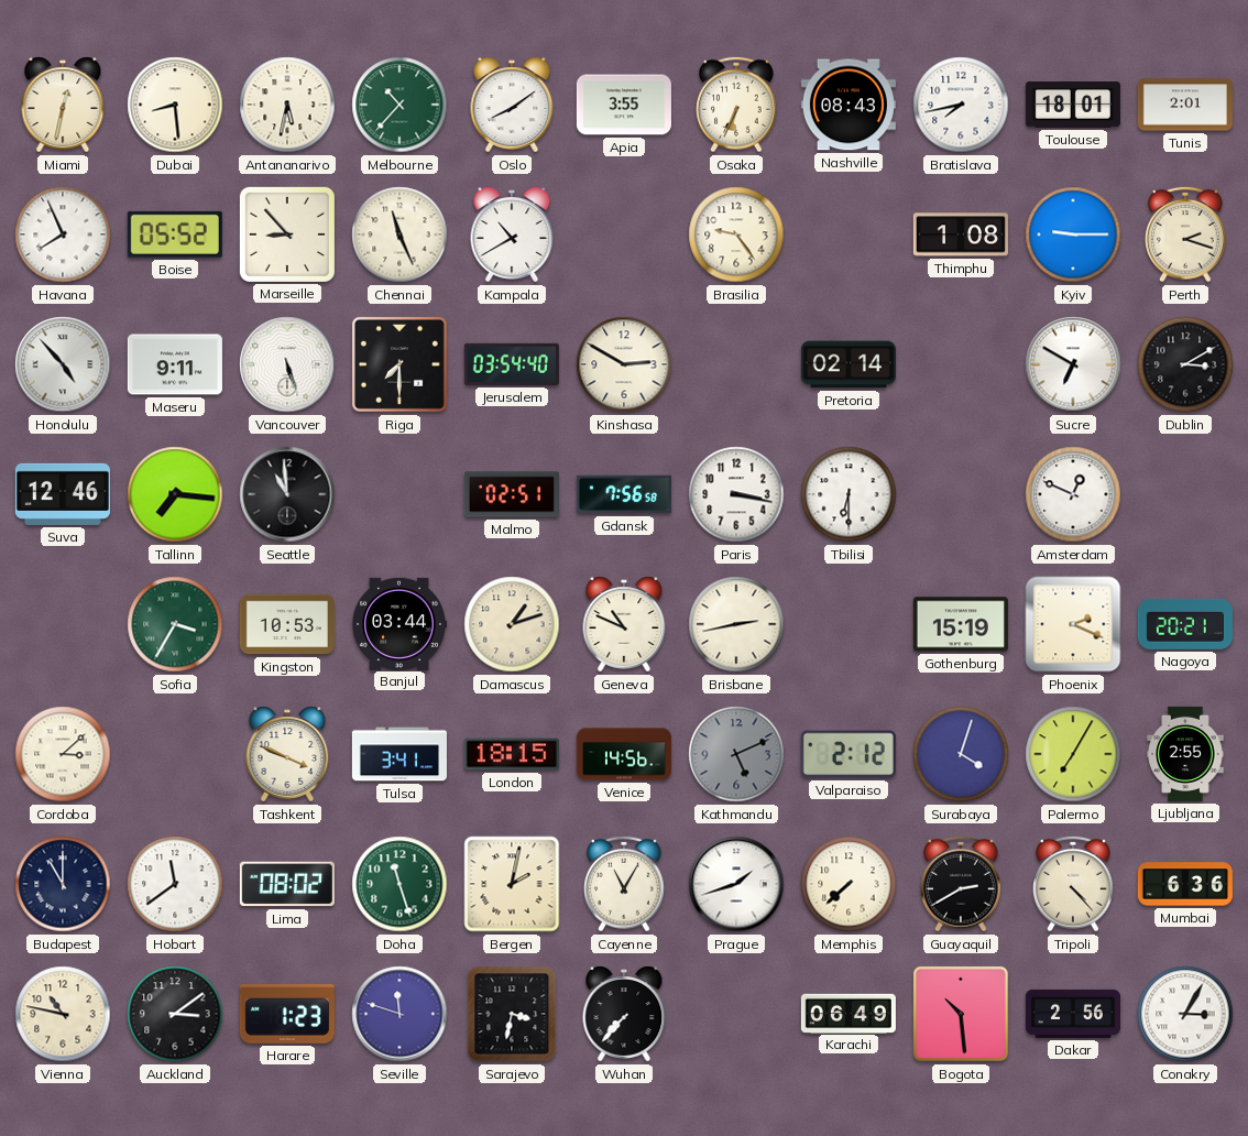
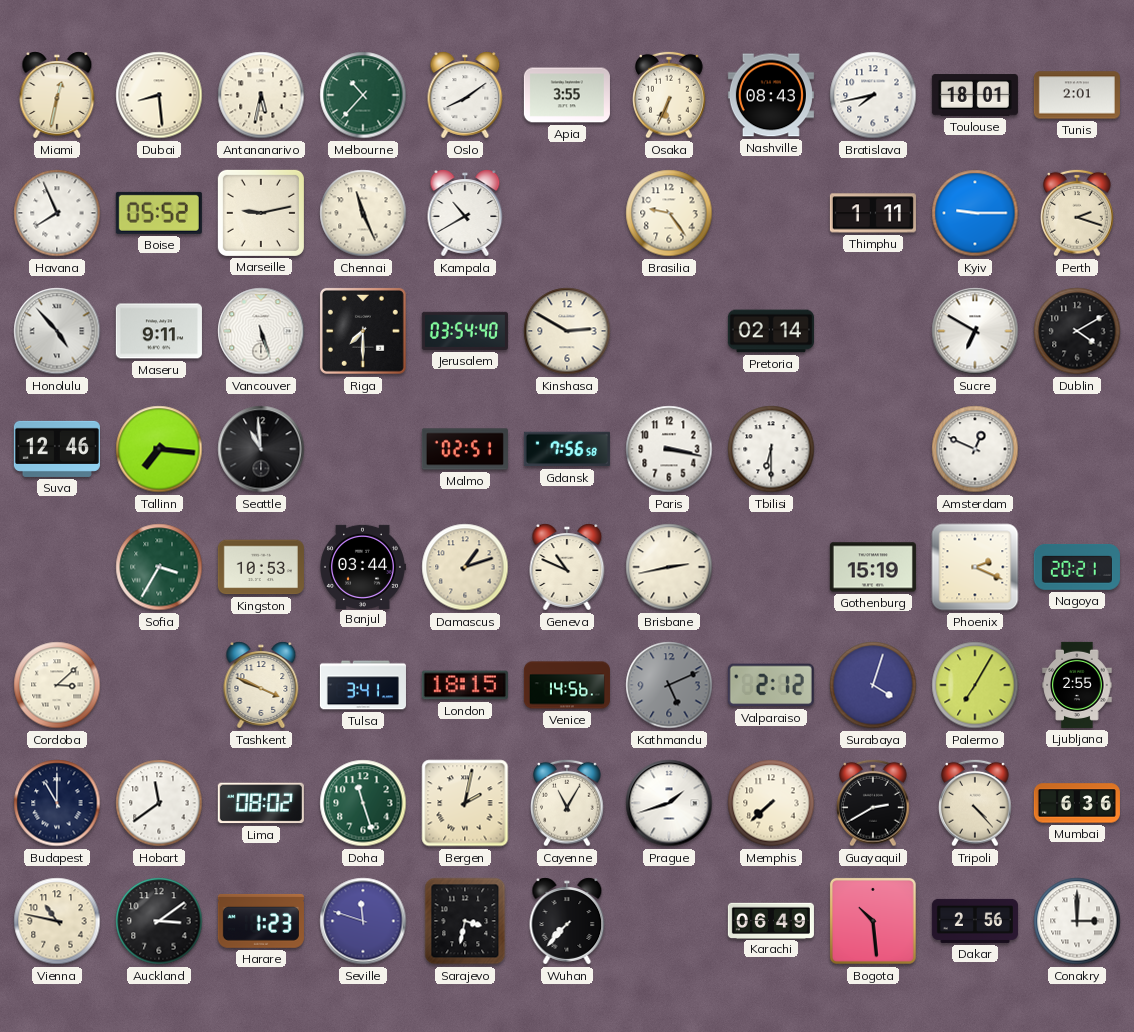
Marseille: 8:53 -> 9:13 (261, 213)
Thimphu: 1:08 -> 1:11 (873, 213)
Dublin: 3:10 -> 4:10 (1077, 331)
Conakry: 3:05 -> 3:00 (1077, 921)
